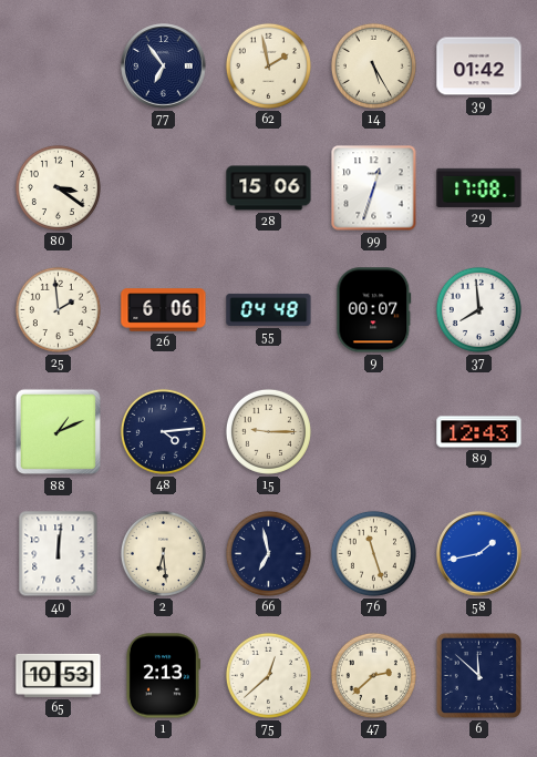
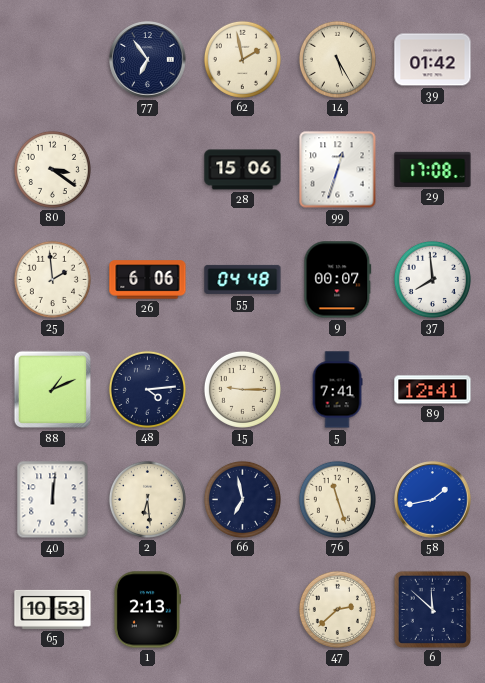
5: none -> 7:41 (337, 390)
89: 12:43 -> 12:41 (433, 390)
75: 12:38 -> none (268, 675)
